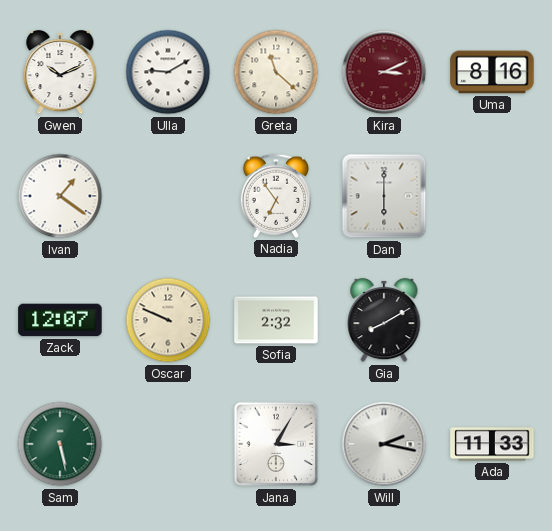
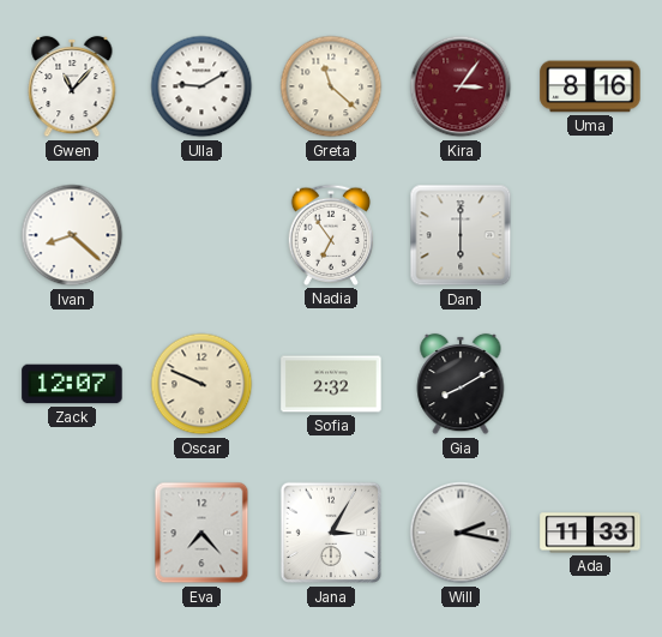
Gwen: 10:11 -> 11:07 (72, 86)
Kira: 3:11 -> 3:06 (461, 86)
Ivan: 1:21 -> 8:22 (72, 235)
Sam: 5:28 -> none (60, 444)
Eva: none -> 7:23 (201, 533)
